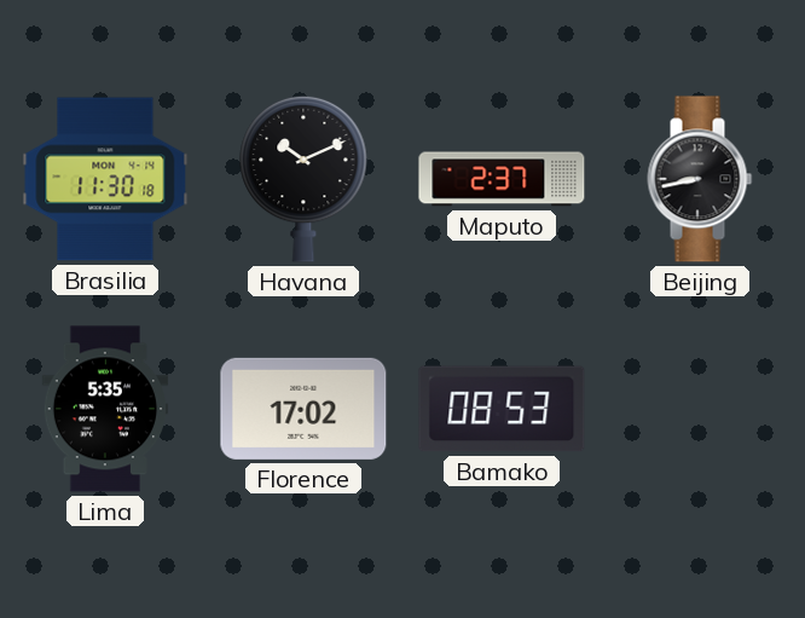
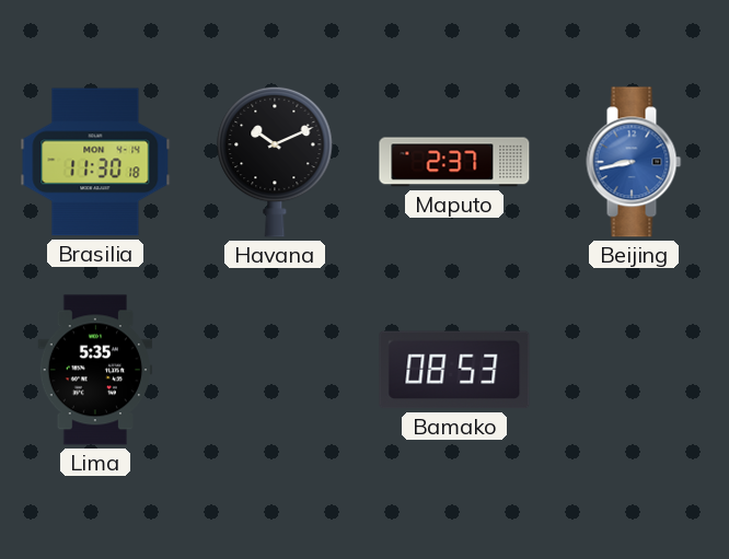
Beijing dial: black -> blue (634, 162)
Florence: 17:02 -> none (303, 409)
